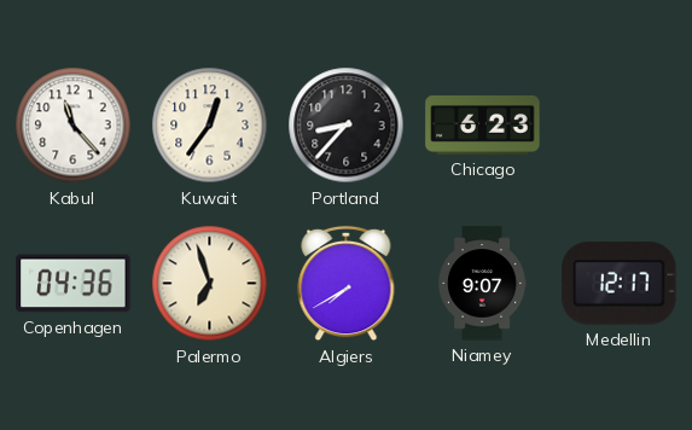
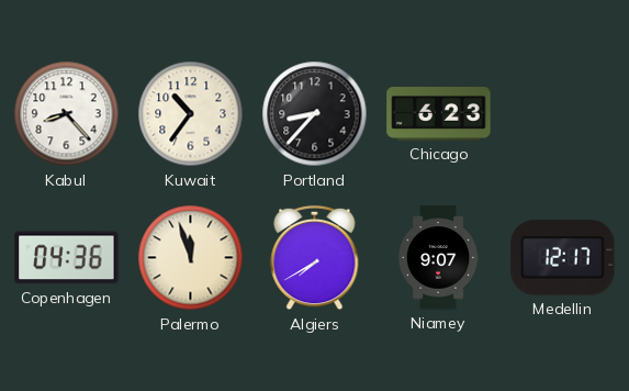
Kabul: 11:23 -> 8:23 (67, 114)
Kuwait: 12:36 -> 10:36 (191, 114)
Palermo: 6:57 -> 11:57 (191, 258)
